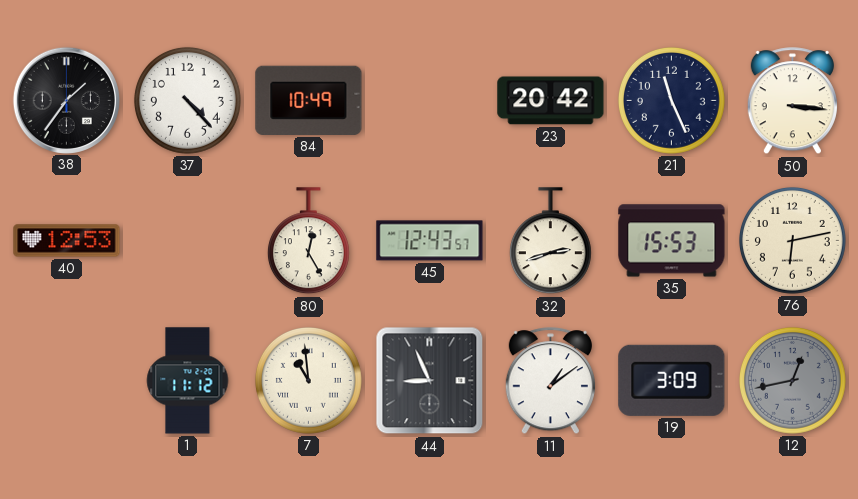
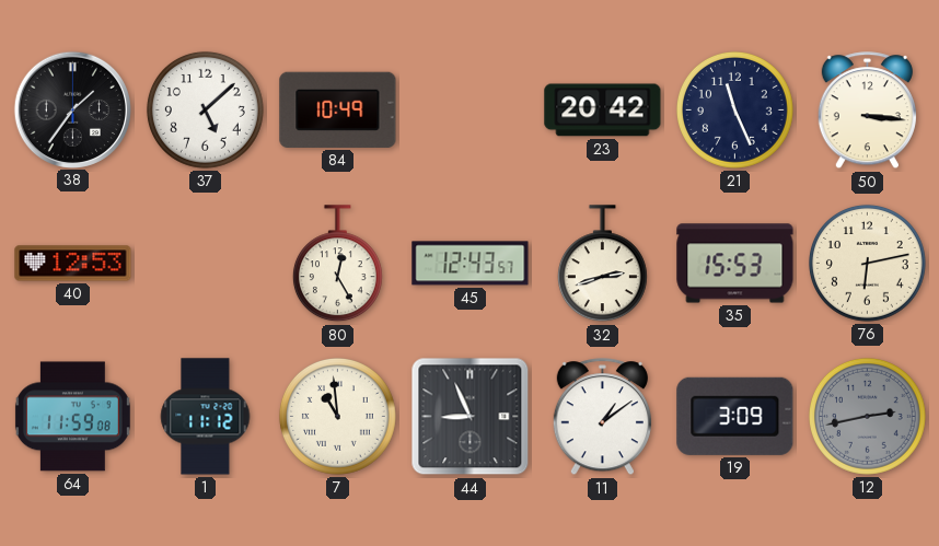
37: 4:23 -> 5:08 (205, 109)
64: none -> 11:59 (72, 417)
12: 12:43 -> 2:43 (867, 416)
